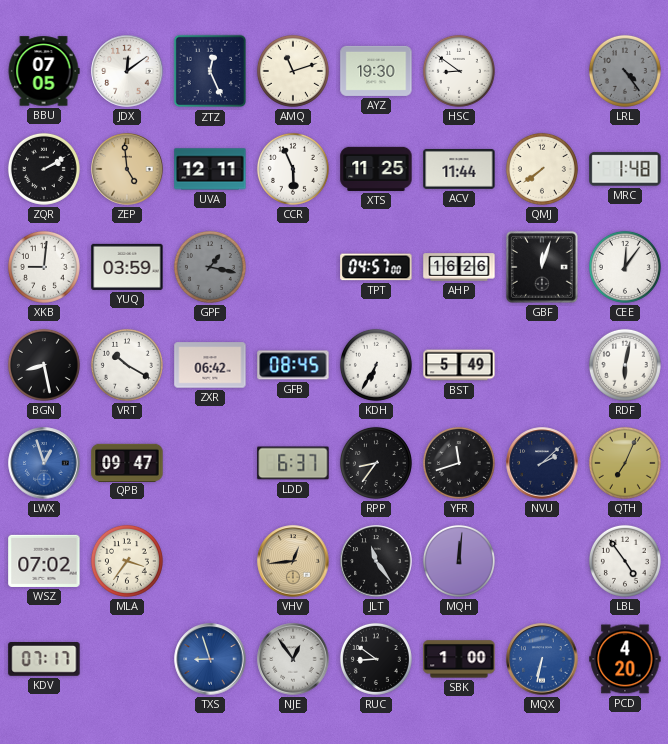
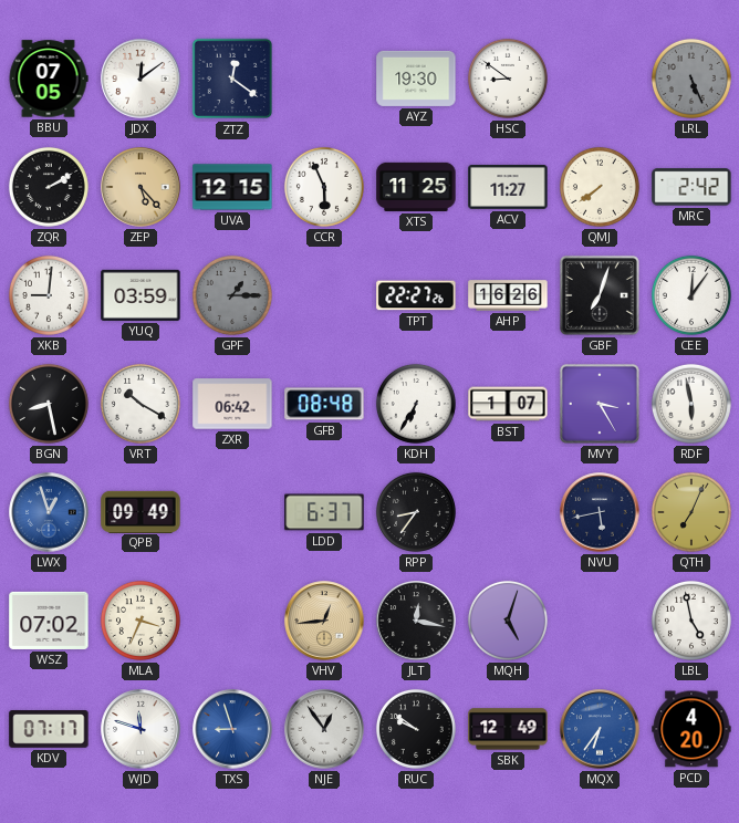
ZTZ: 12:26 -> 12:21 (232, 79)
AMQ: 11:12 -> none (293, 71)
LRL: 4:24 -> 5:26 (691, 79)
ZEP: 4:59 -> 5:23 (140, 187)
UVA: 12:11 -> 12:15 (232, 187)
ACV: 11:44 -> 11:27 (508, 187)
MRC: 1:48 -> 2:42 (691, 187)
GPF: 1:17 -> 1:15 (232, 295)
TPT: 04:57 -> 22:27 (416, 295)
GBF: 12:03 -> 7:03 (600, 295)
GFB: 08:45 -> 08:48 (324, 404)
BST: 5:49 -> 1:07 (508, 404)
MVY: none -> 3:25 (600, 404)
RDF: 6:02 -> 5:58 (691, 404)
QPB: 09:47 -> 09:49 (140, 511)
YFR: 11:42 -> none (459, 463)
NVU: 2:08 -> 5:43 (600, 512)
MLA: 3:36 -> 3:34 (140, 621)
JLT: 11:24 -> 12:17 (416, 621)
MQH: 12:01 -> 5:03 (508, 621)
LBL: 4:54 -> 4:58 (691, 621)
WJD: none -> 11:48 (140, 729)
RUC: 8:51 -> 9:51 (416, 729)
SBK: 1:00 -> 12:49 (508, 729)
MQX: 6:32 -> 6:36 (600, 729)
